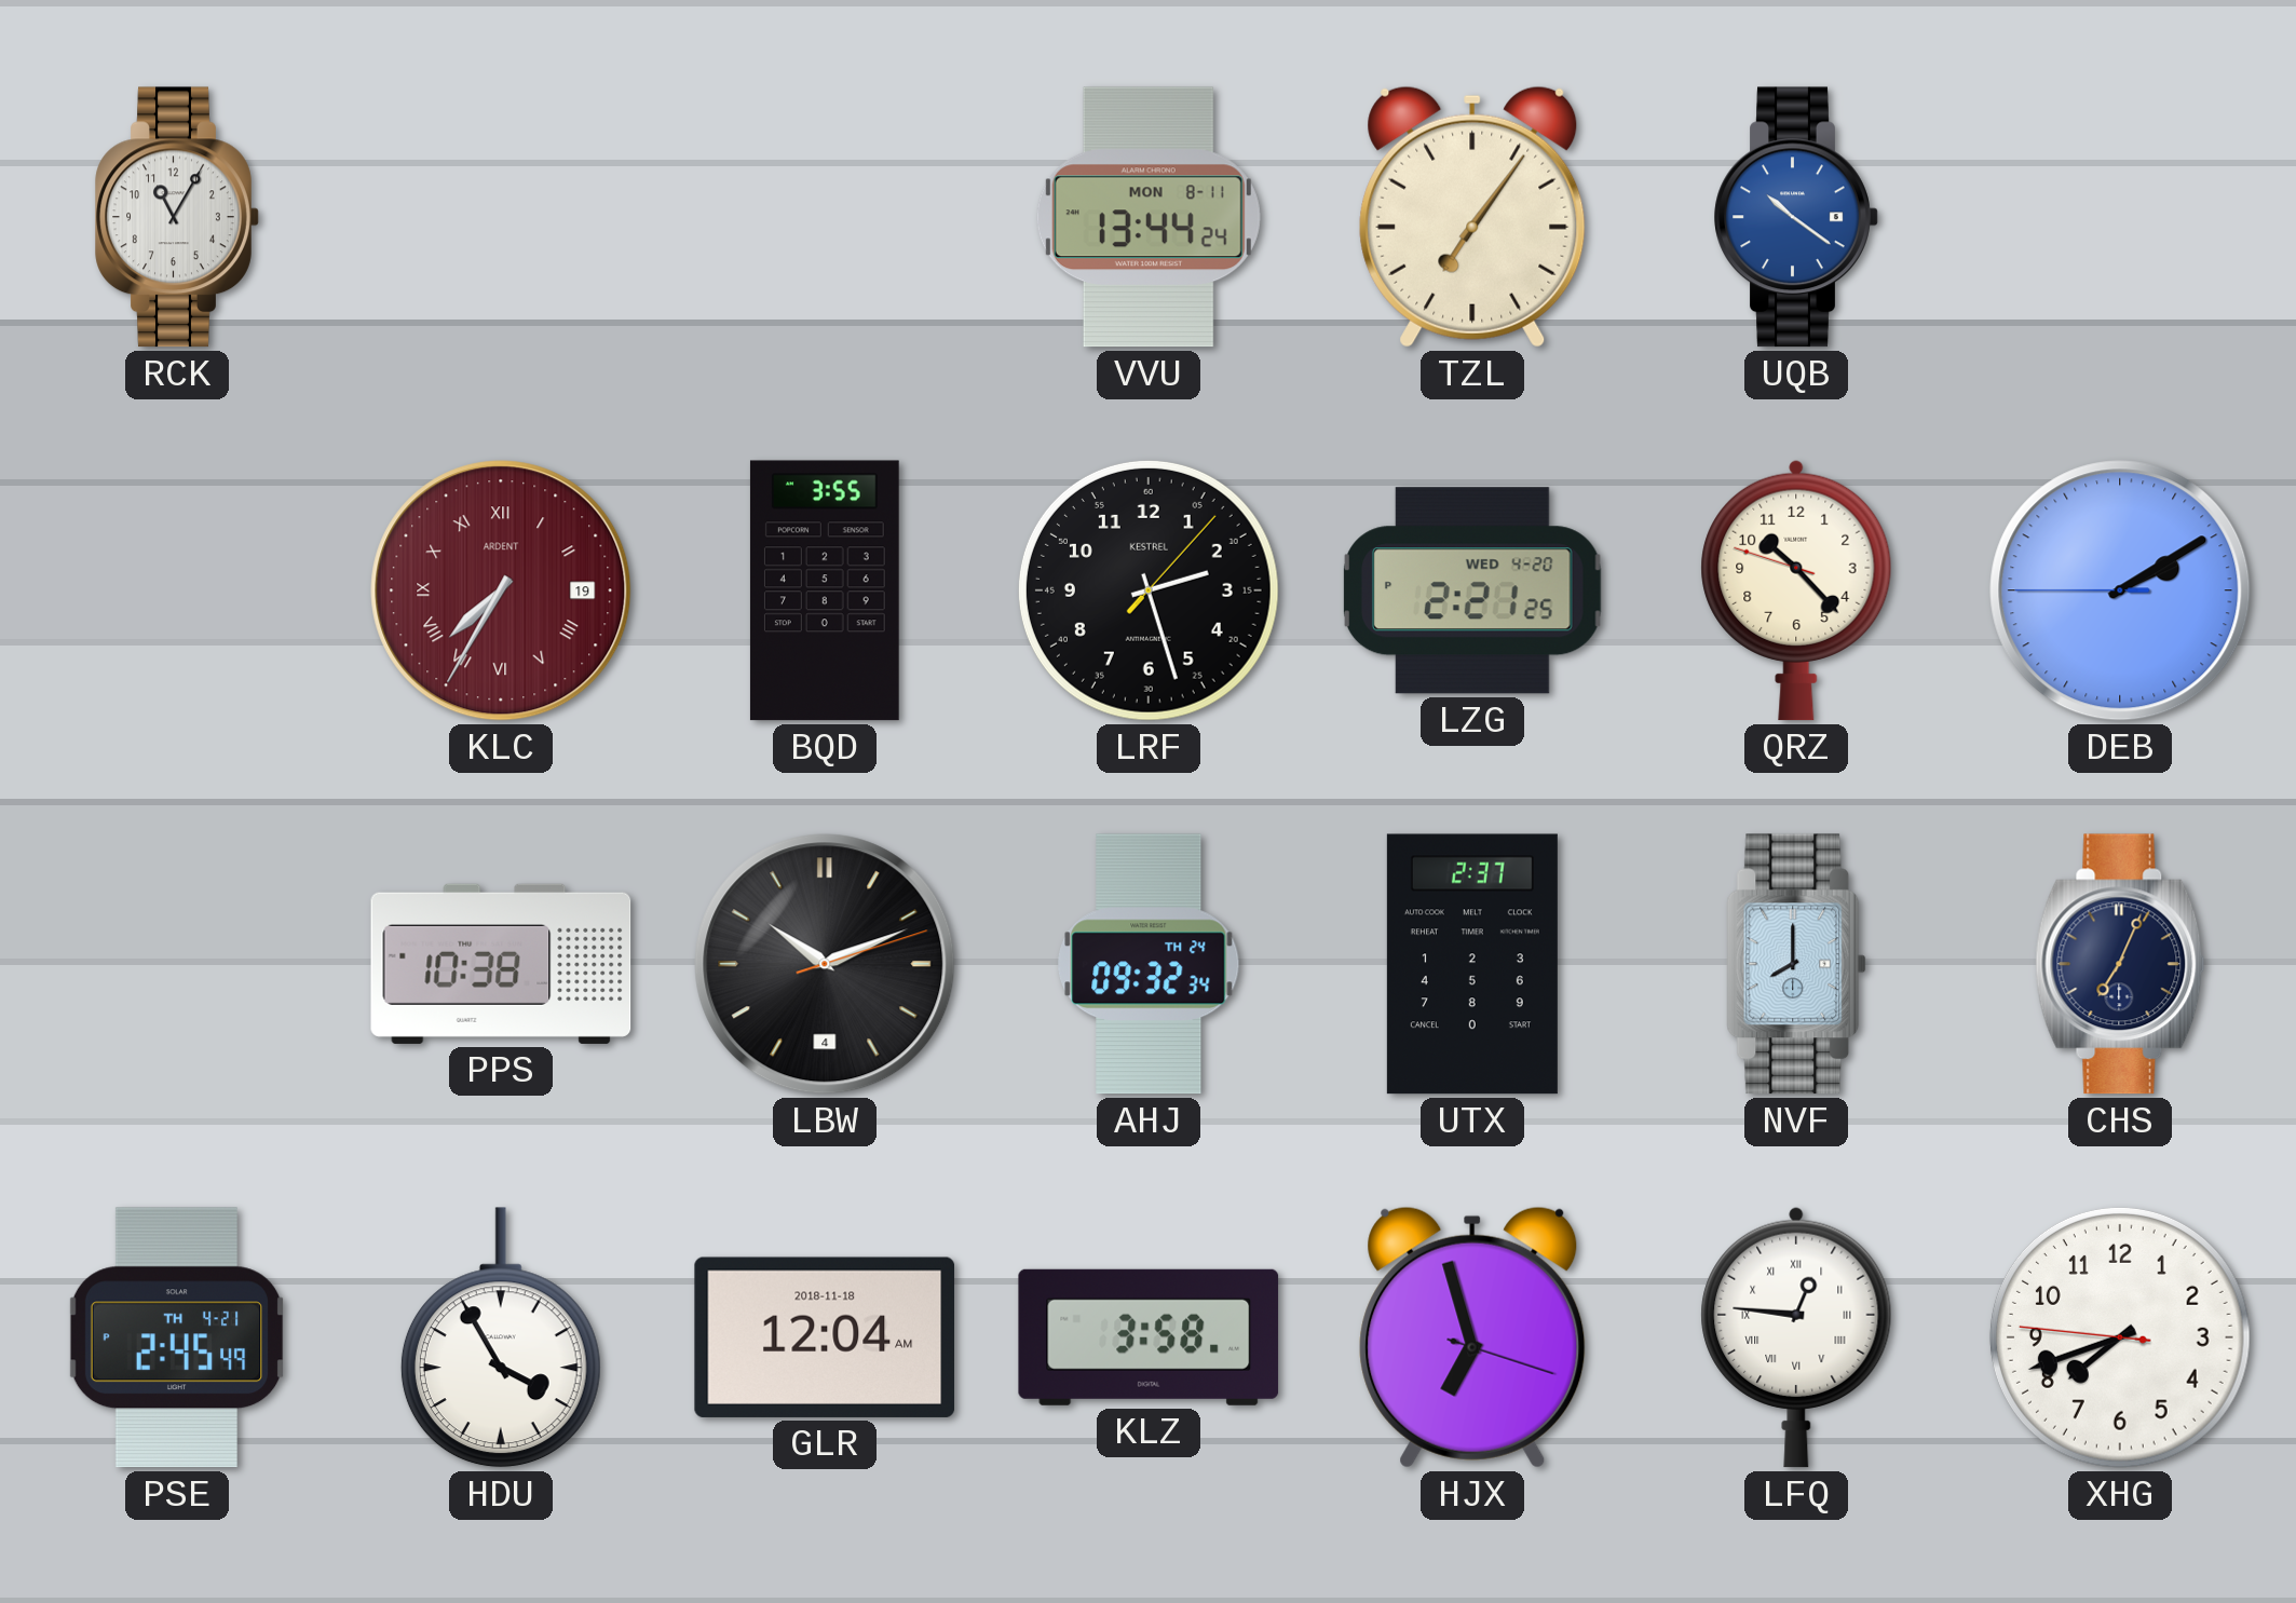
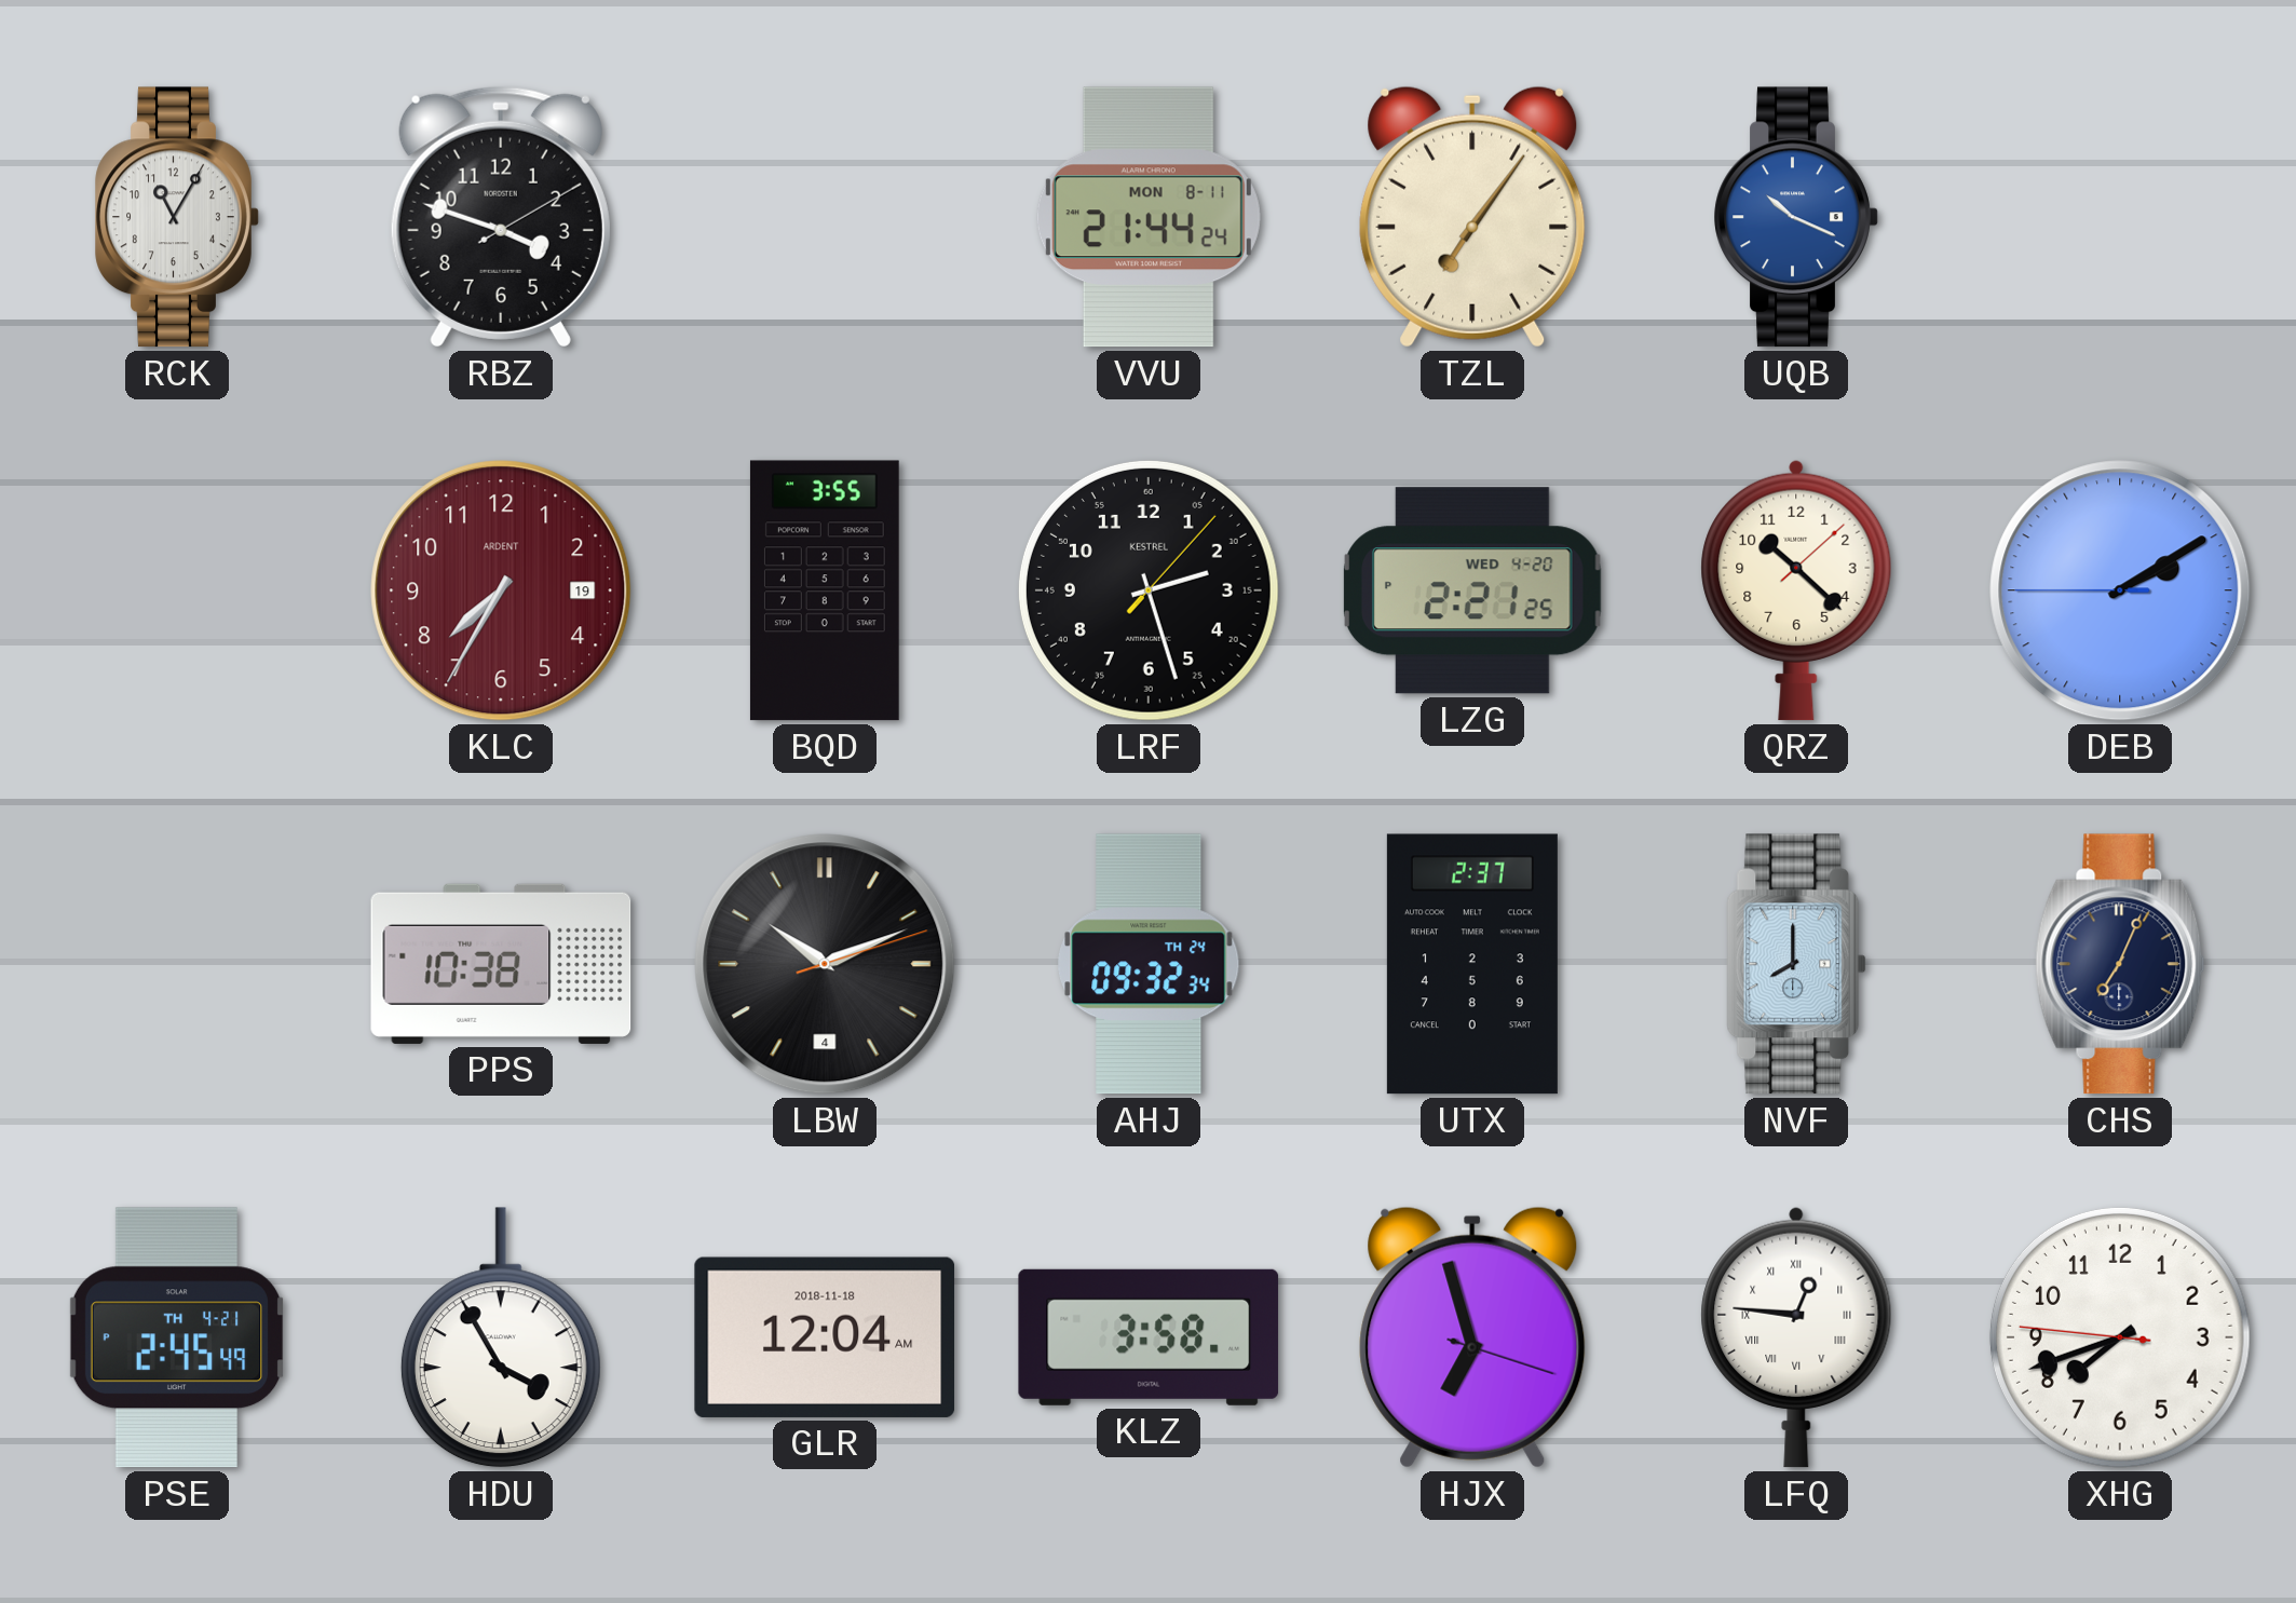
RBZ: none -> 3:48 (501, 217)
VVU: 13:44 -> 21:44 (1149, 217)
UQB: 10:21 -> 10:19 (1796, 217)
KLC numerals: Roman -> Arabic (501, 590)
QRZ: 10:22:48 -> 10:22:08 (1796, 590)
